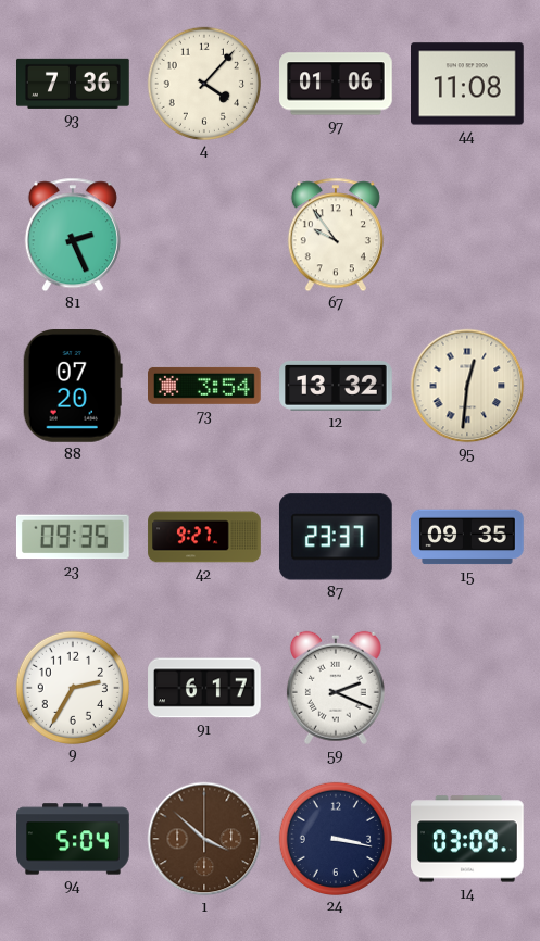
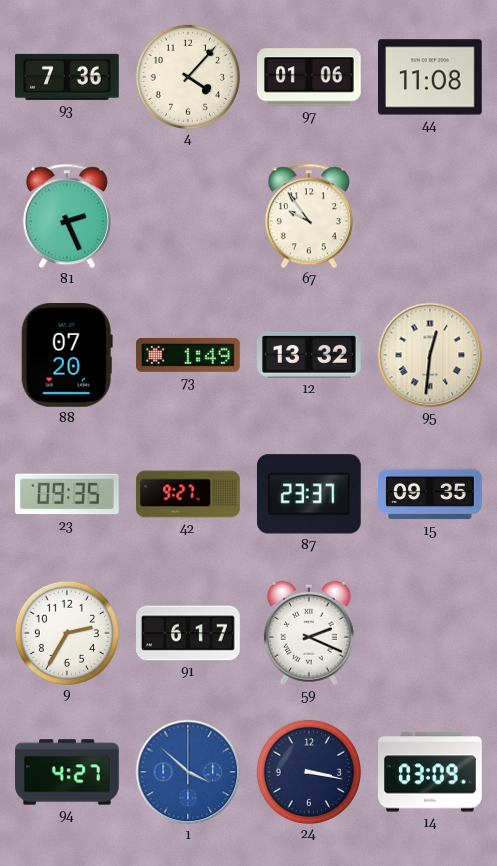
73: 3:54 -> 1:49 (189, 355)
94: 5:04 -> 4:27 (67, 772)
1 dial: brown -> blue (188, 772)
